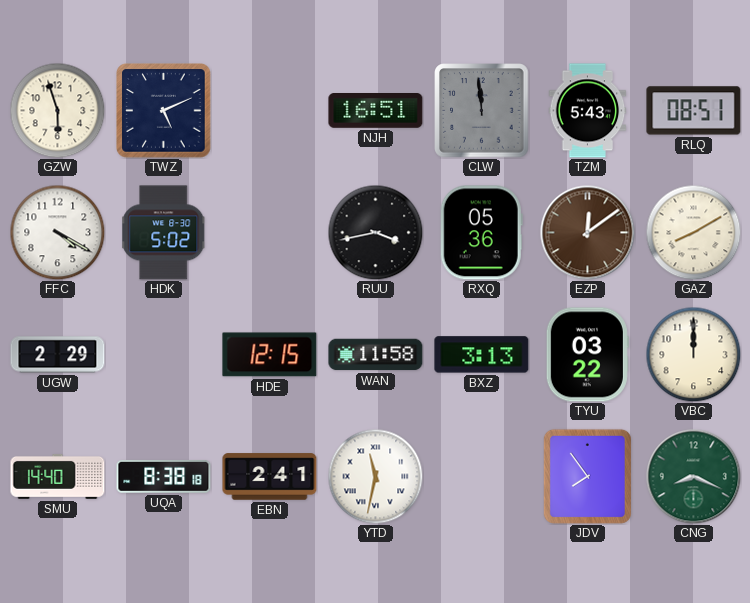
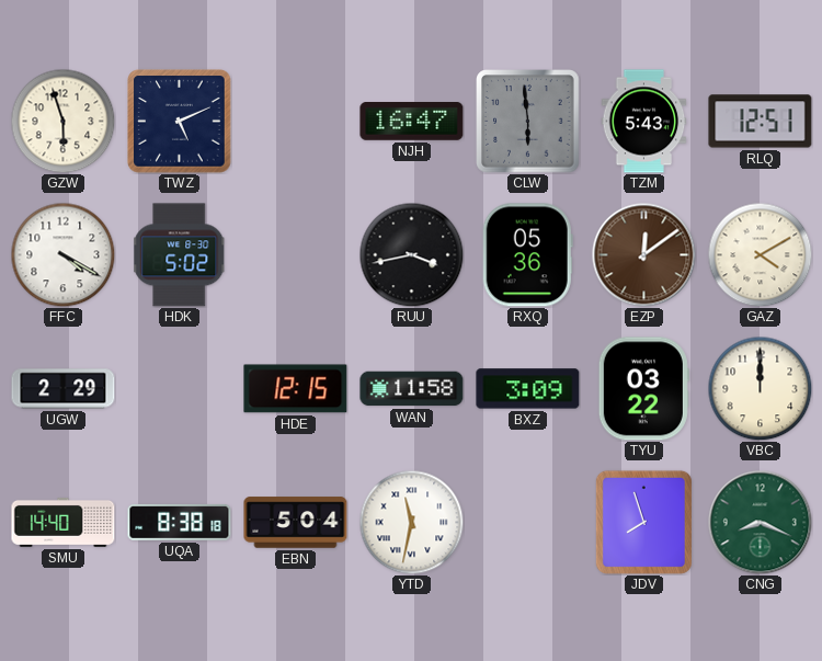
NJH: 16:51 -> 16:47 (412, 122)
CLW: 11:59 -> 5:59 (528, 122)
RLQ: 08:51 -> 12:51 (761, 122)
GAZ: 8:10 -> 4:10 (760, 254)
BXZ: 3:13 -> 3:09 (528, 389)
EBN: 2:41 -> 5:04 (296, 523)
JDV: 7:54 -> 7:57 (643, 522)
